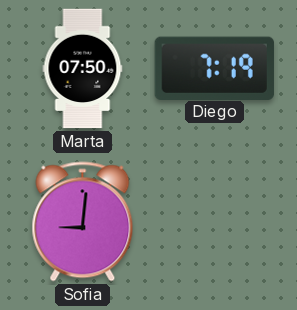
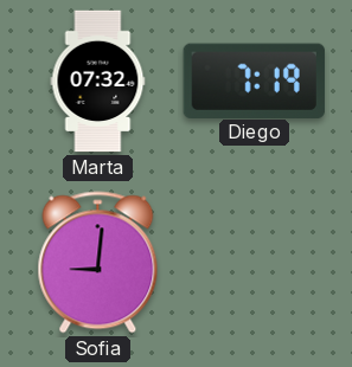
Marta: 07:50 -> 07:32 (98, 82)
